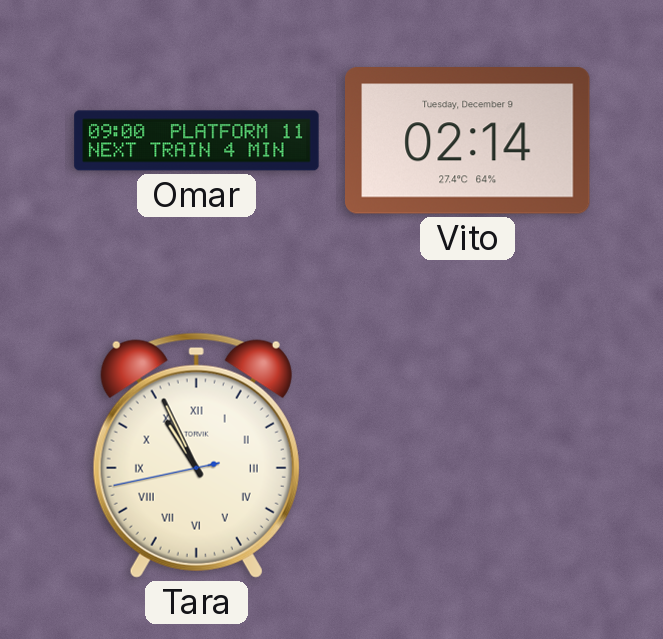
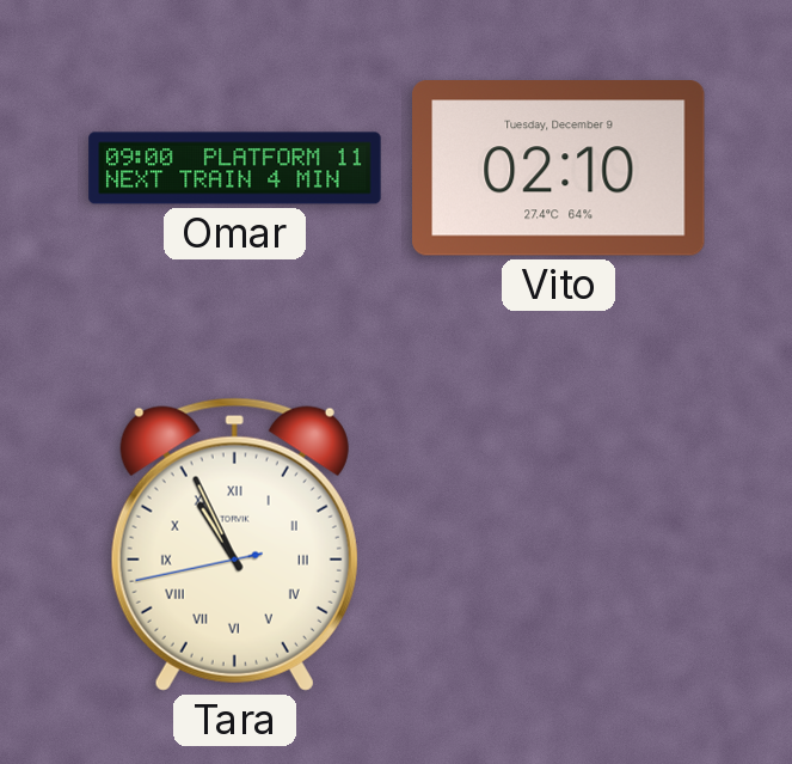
Vito: 02:14 -> 02:10 (559, 169)
